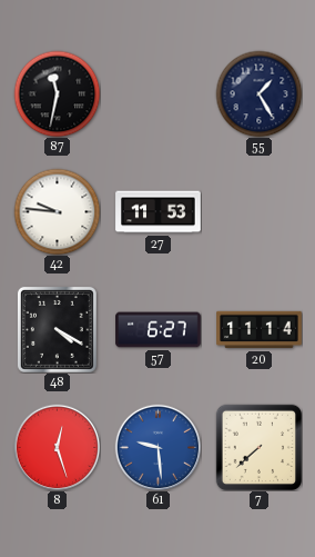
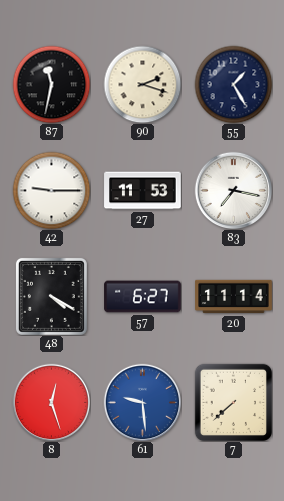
90: none -> 2:18 (142, 84)
42: 9:46 -> 9:15 (51, 190)
83: none -> 7:17 (233, 190)
